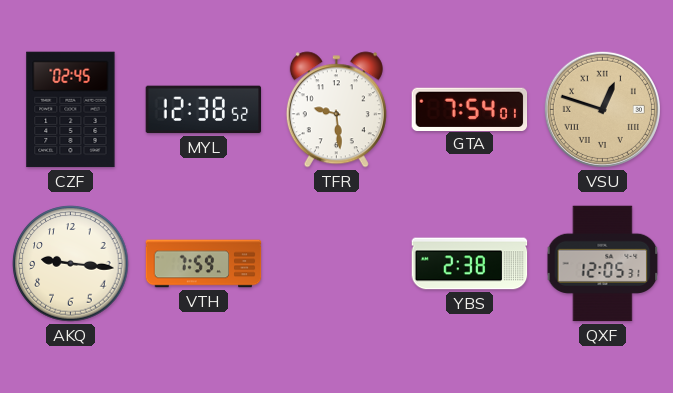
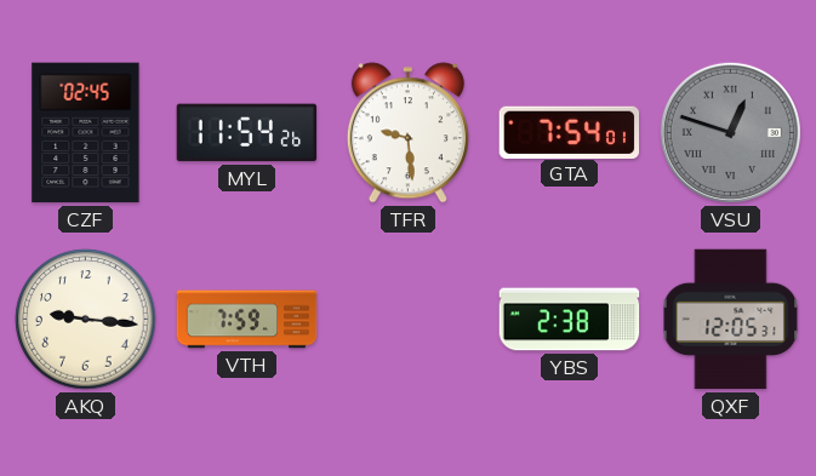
MYL: 12:38 -> 11:54 (247, 133)
VSU dial: champagne -> grey (730, 132)
